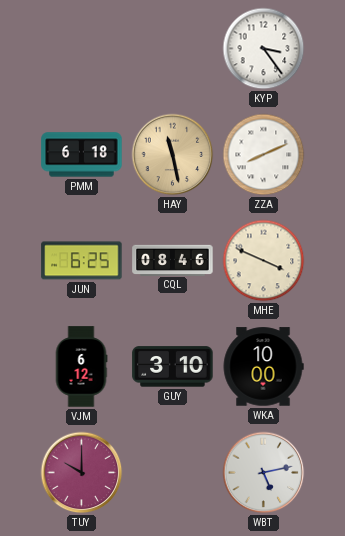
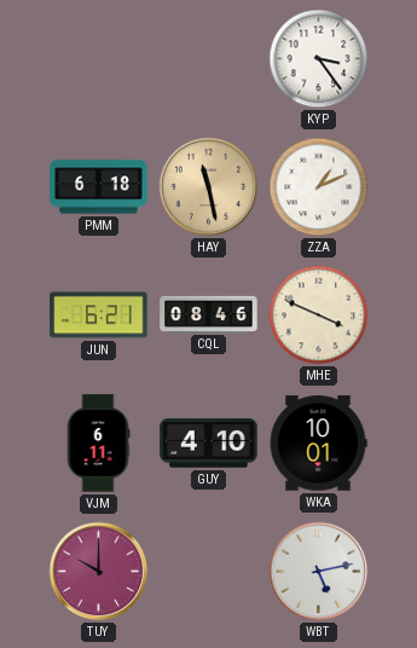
ZZA: 8:11 -> 1:11 (319, 187)
JUN: 6:25 -> 6:21 (99, 316)
VJM: 6:12 -> 6:11 (98, 444)
GUY: 3:10 -> 4:10 (209, 444)
WKA: 10:00 -> 10:01 (318, 444)
